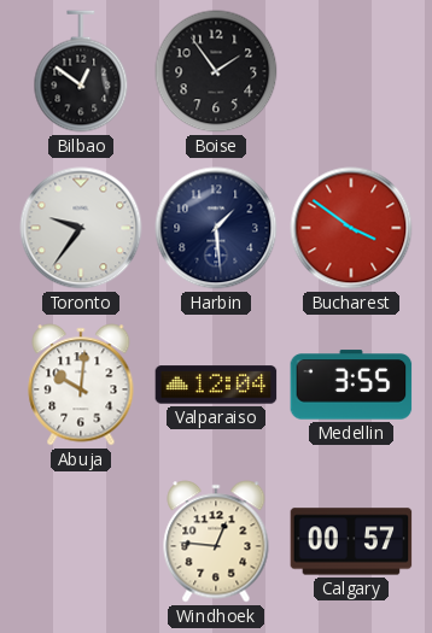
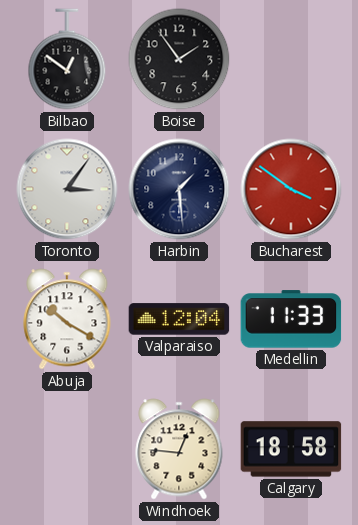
Toronto: 9:36 -> 3:06 (67, 189)
Abuja: 10:01 -> 10:20 (67, 319)
Medellin: 3:55 -> 11:33 (291, 319)
Calgary: 00:57 -> 18:58 (291, 449)
